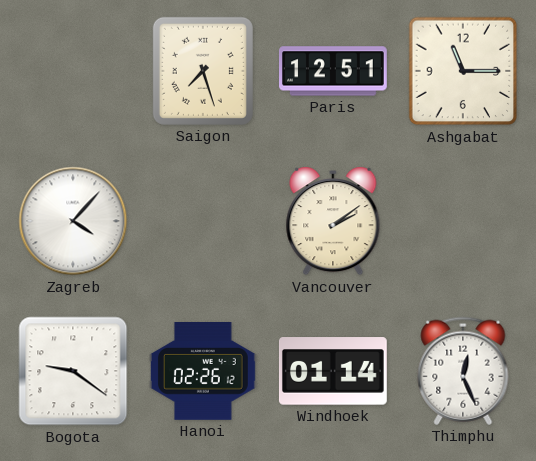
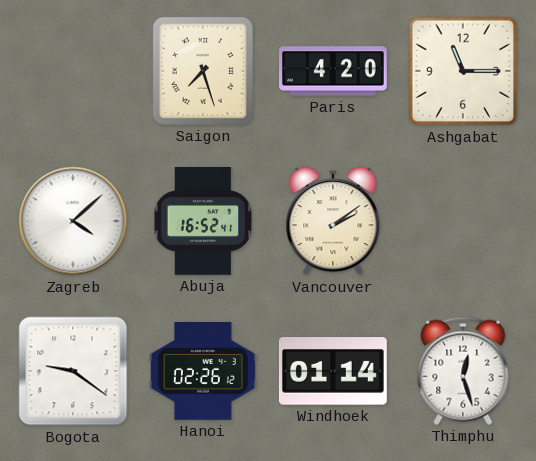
Paris: 12:51 -> 4:20 (334, 71)
Zagreb: 4:07 -> 4:08 (73, 221)
Abuja: none -> 16:52 (203, 222)
Thimphu: 12:26 -> 12:27 (463, 371)
